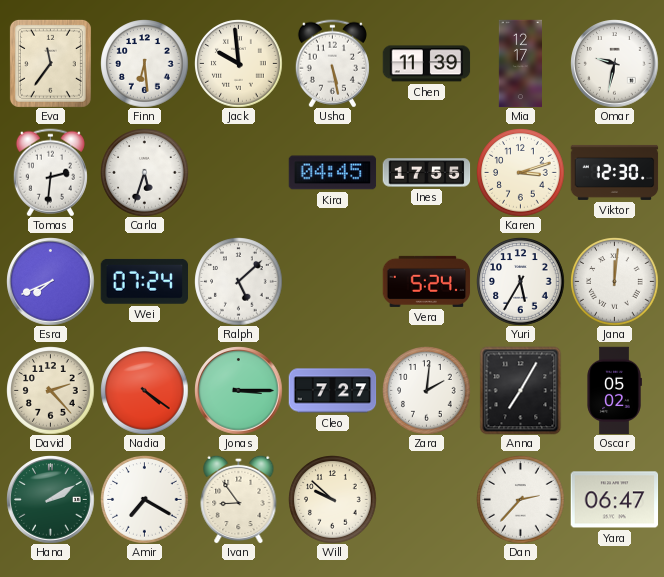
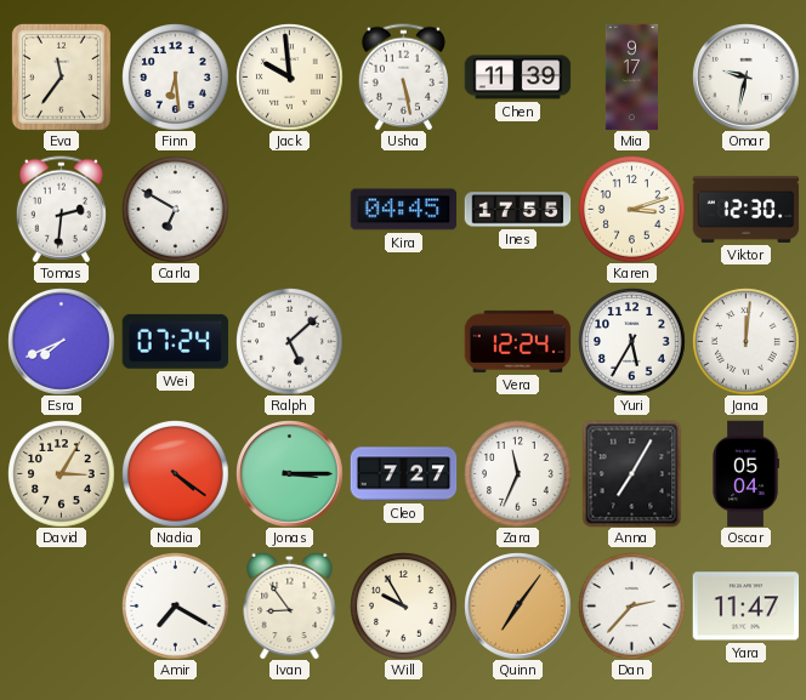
Mia: 12:17 -> 9:17 (631, 76)
Carla: 5:33 -> 6:50 (175, 209)
Vera: 5:24 -> 12:24 (517, 341)
David: 2:23 -> 3:05 (61, 473)
Zara: 2:01 -> 11:34 (517, 473)
Oscar: 05:02 -> 05:04 (745, 473)
Hana: 2:10 -> none (50, 499)
Will: 9:52 -> 9:55 (403, 605)
Quinn: none -> 7:06 (517, 605)
Yara: 06:47 -> 11:47 (745, 607)
